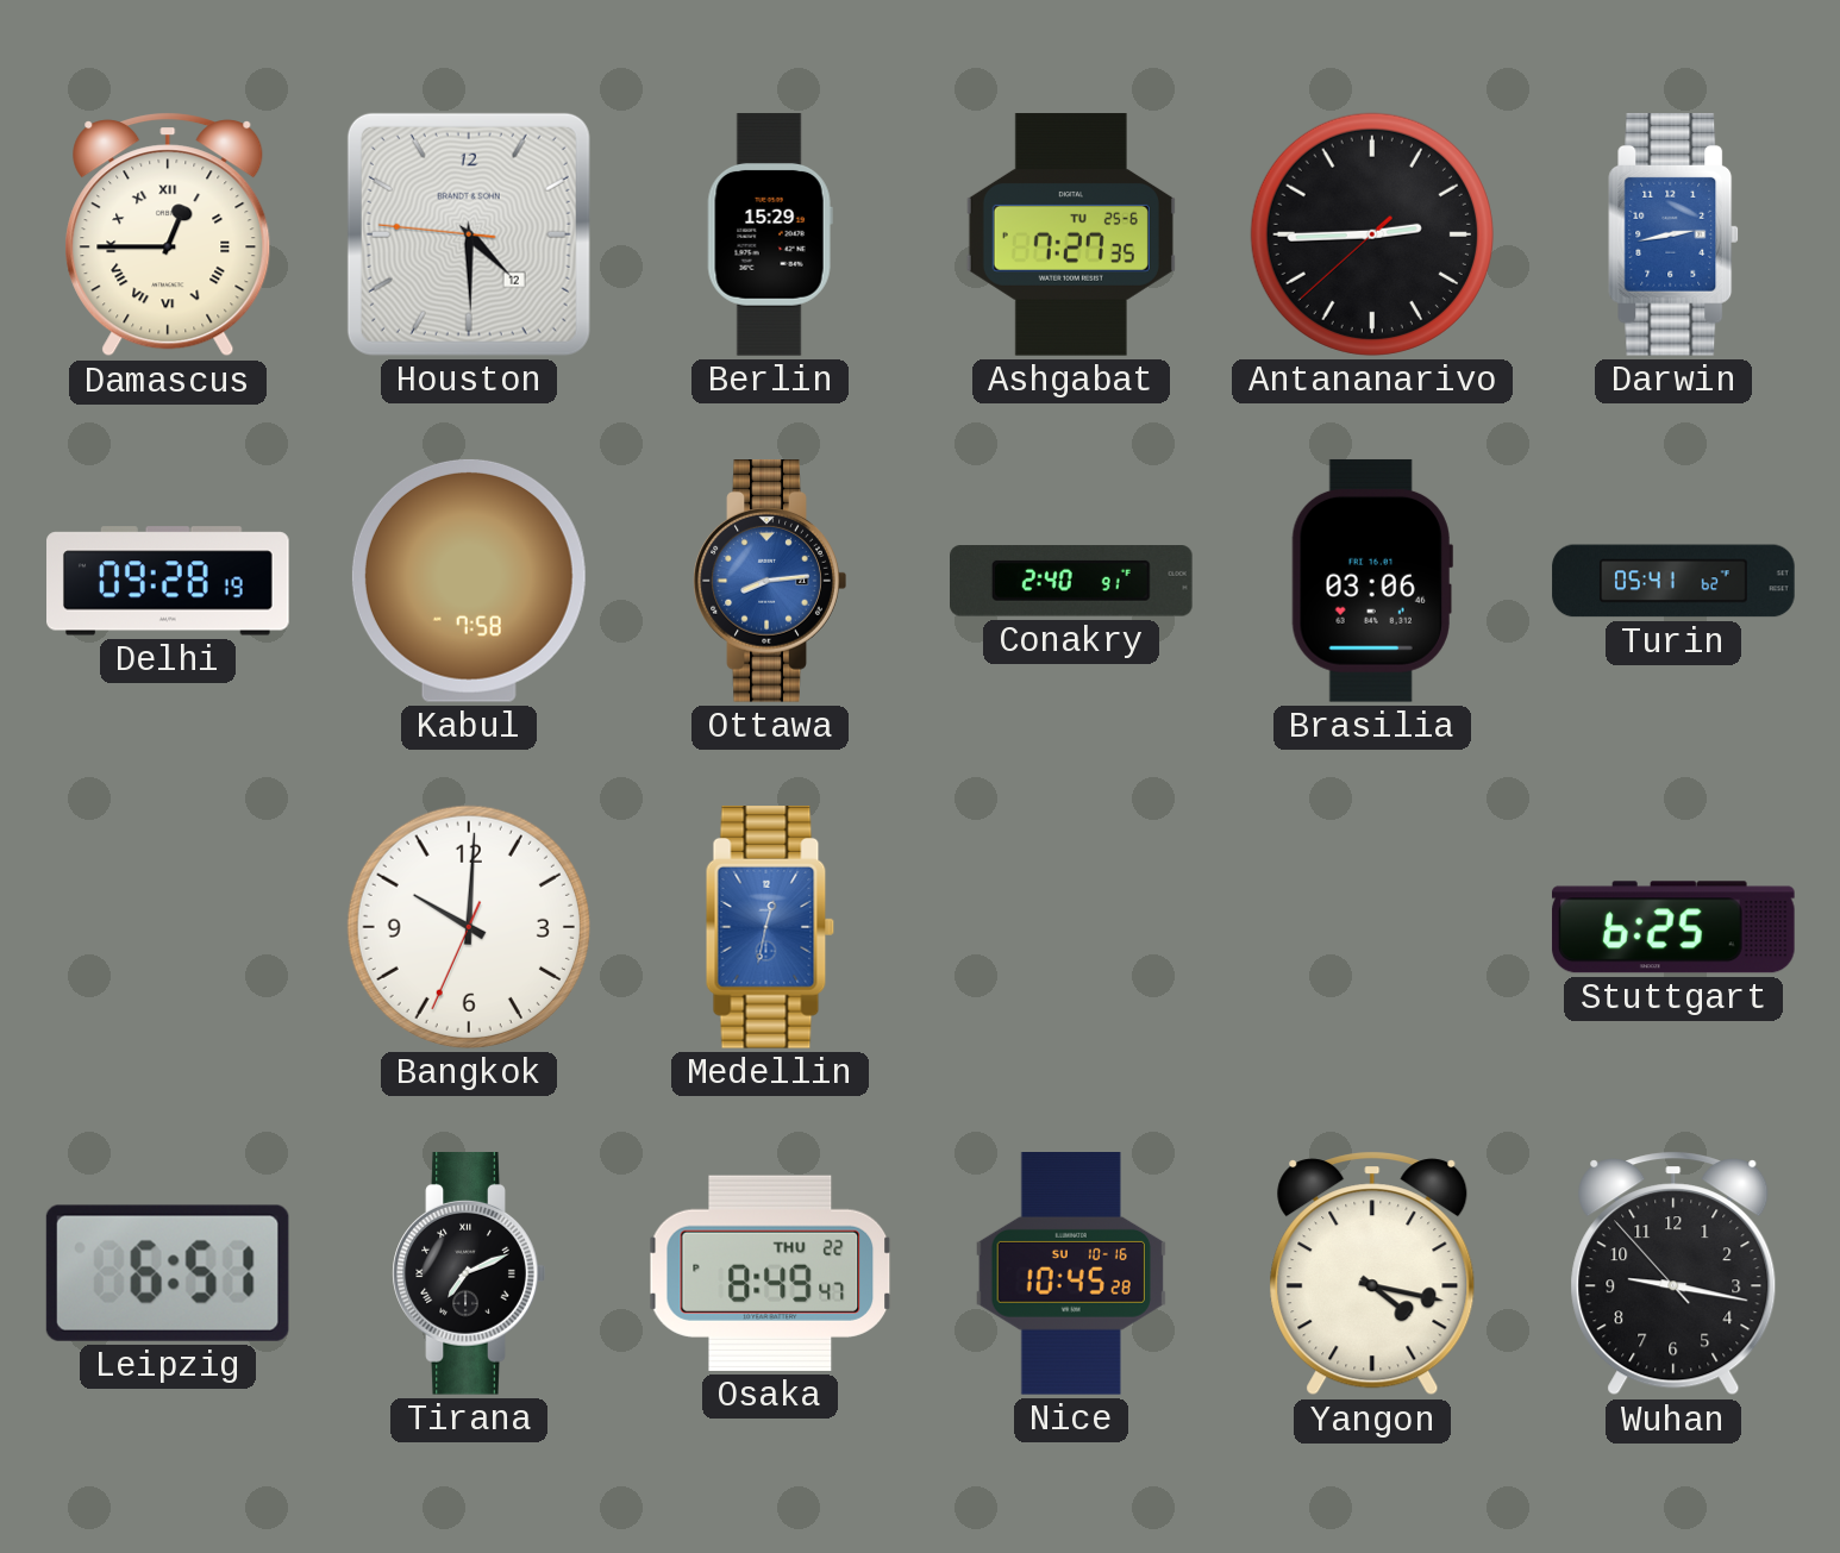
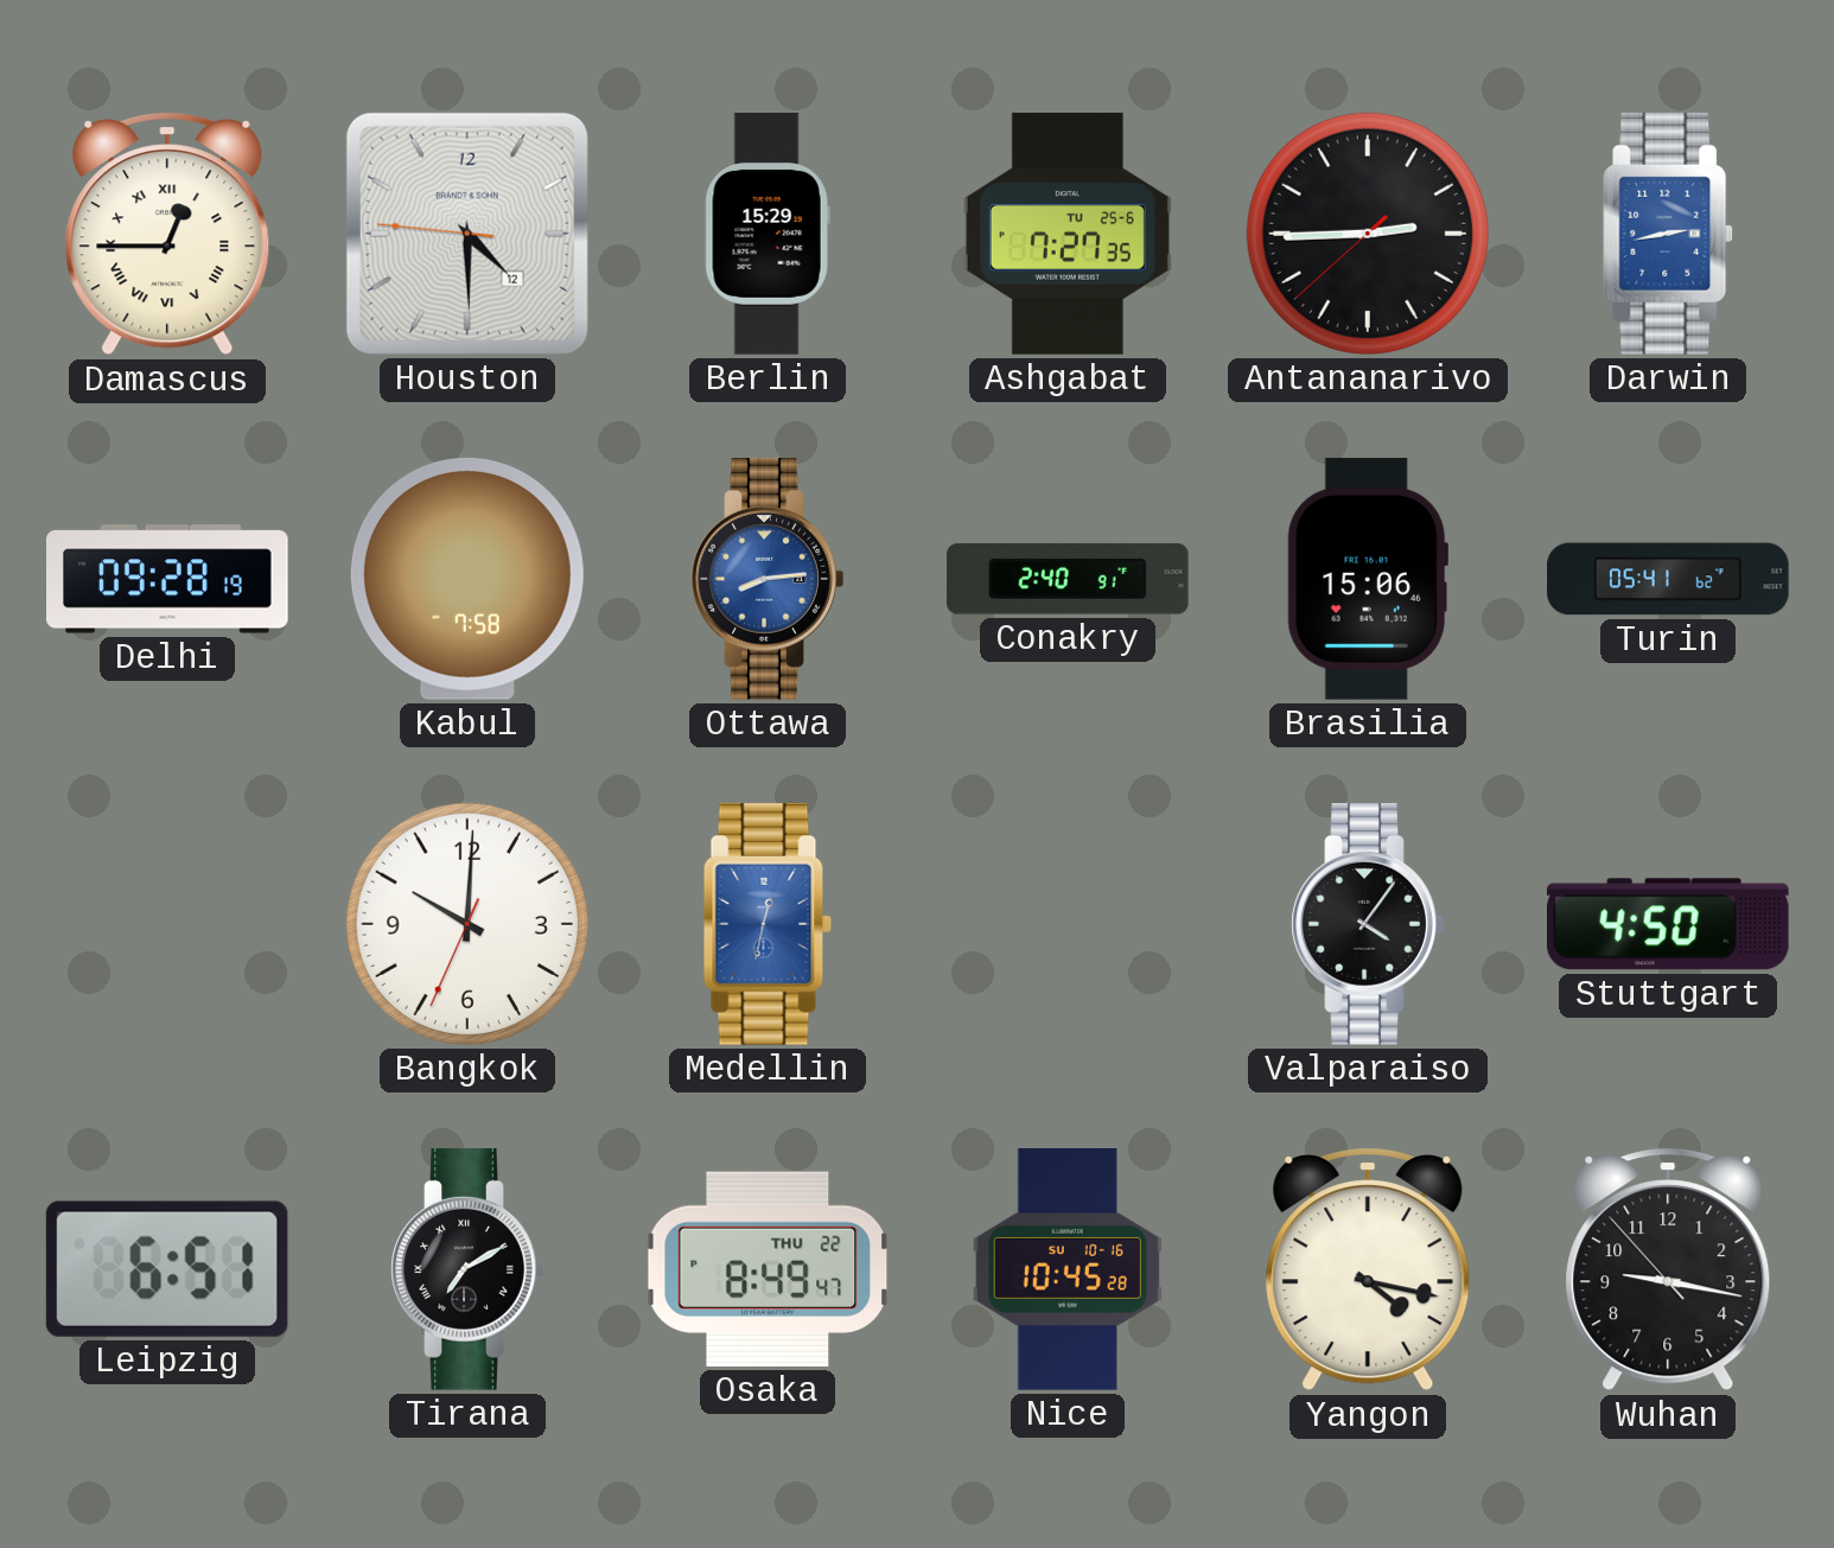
Brasilia: 03:06 -> 15:06 (1368, 579)
Valparaiso: none -> 4:06 (1368, 925)
Stuttgart: 6:25 -> 4:50 (1668, 924)
Tirana: 7:11 -> 7:10 (467, 1270)
